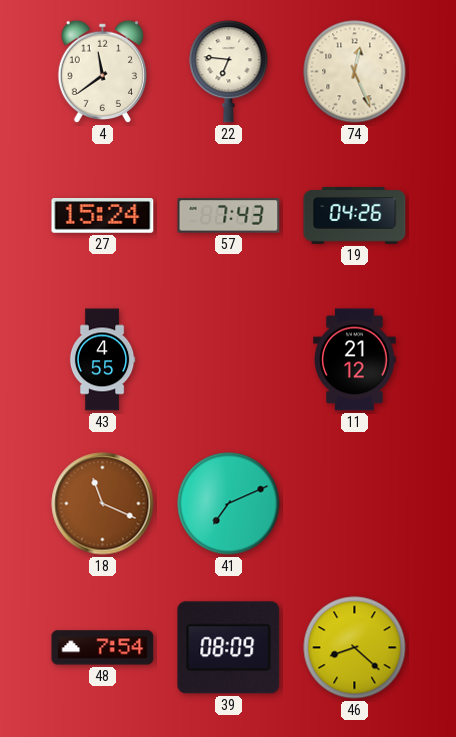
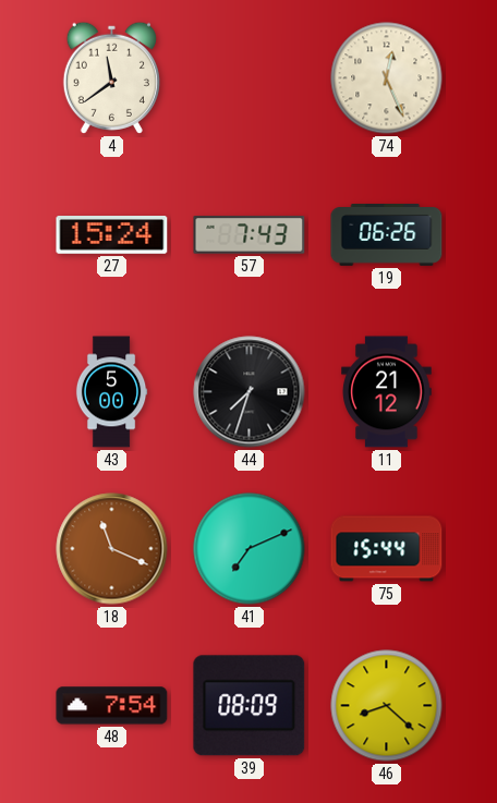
22: 6:46 -> none (229, 72)
19: 04:26 -> 06:26 (387, 235)
43: 4:55 -> 5:00 (111, 392)
44: none -> 7:33 (250, 392)
75: none -> 15:44 (387, 549)
